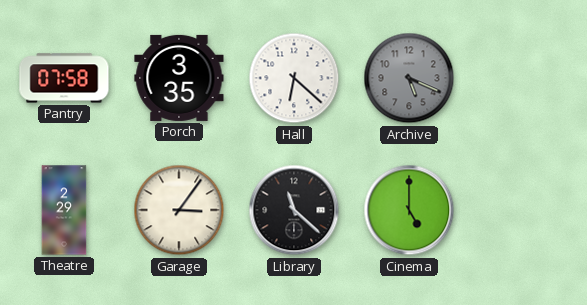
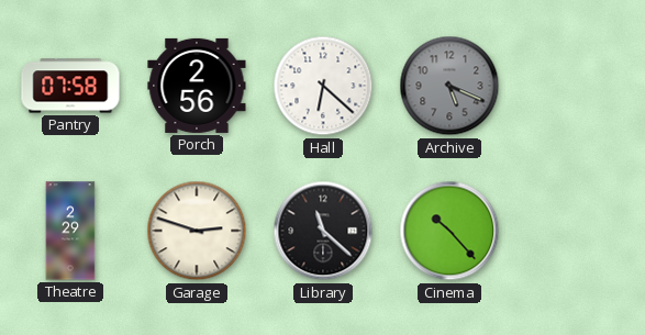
Porch: 3:35 -> 2:56 (197, 86)
Garage: 3:06 -> 2:48 (197, 231)
Cinema: 5:00 -> 10:23 (449, 231)
